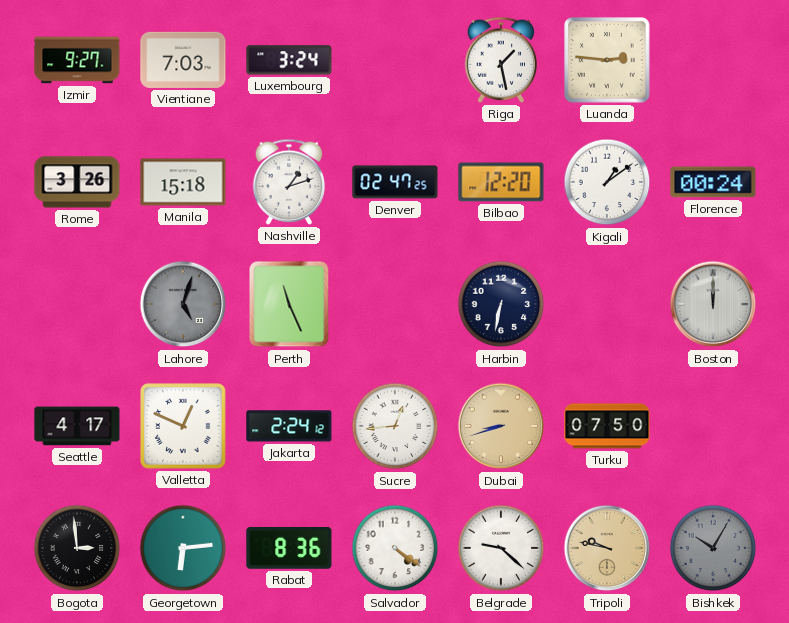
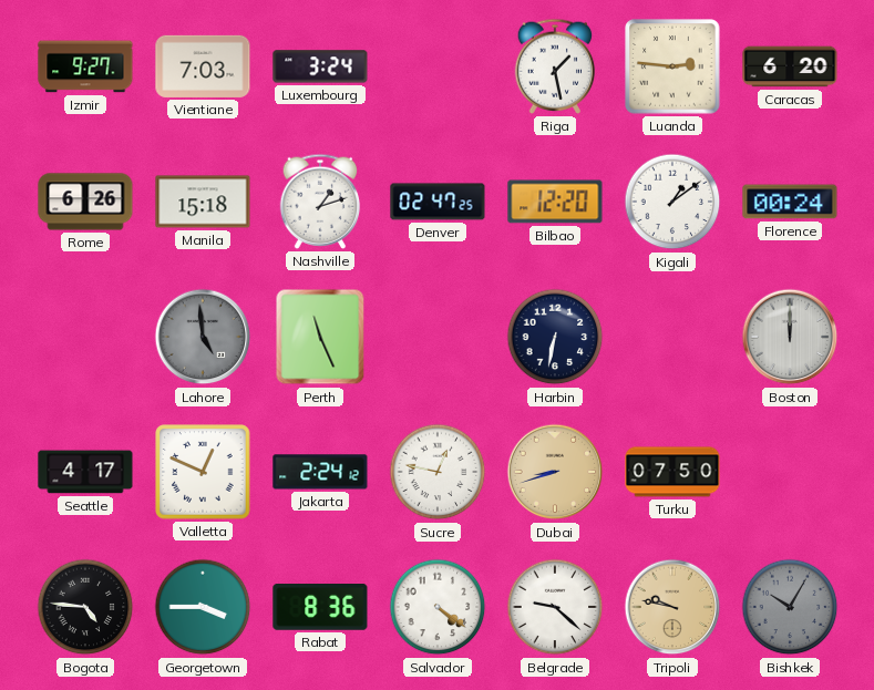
Caracas: none -> 6:20 (790, 66)
Rome: 3:26 -> 6:26 (85, 202)
Lahore: 5:03 -> 4:59 (203, 337)
Sucre: 12:44 -> 12:47 (438, 472)
Bogota: 2:59 -> 4:46 (85, 607)
Georgetown: 6:14 -> 3:45 (203, 607)
